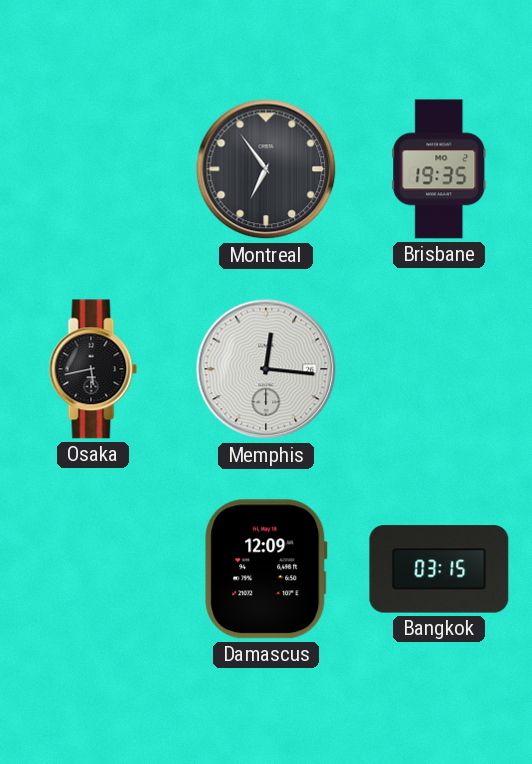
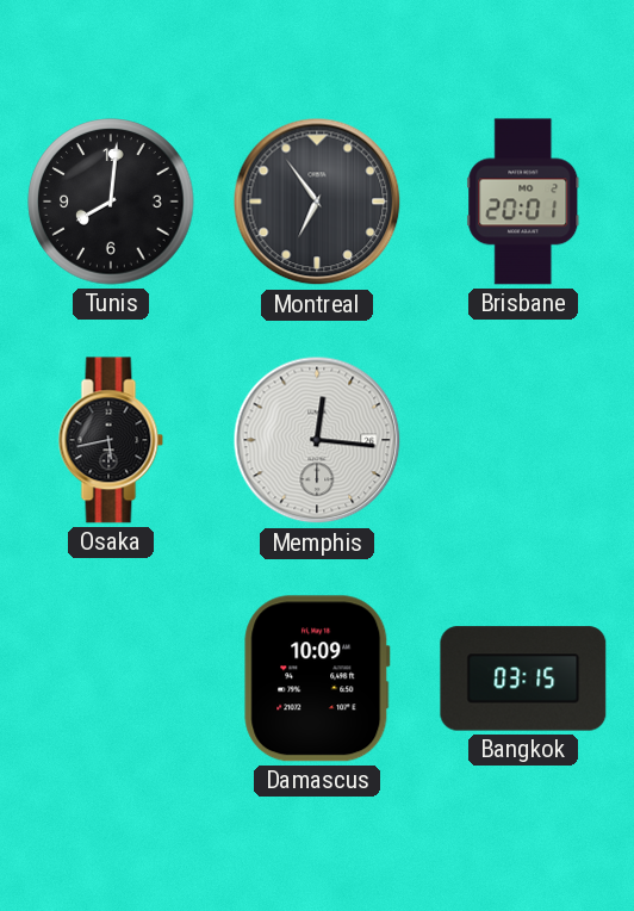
Tunis: none -> 8:01 (111, 202)
Brisbane: 19:35 -> 20:01 (523, 202)
Damascus: 12:09 -> 10:09 (317, 678)
